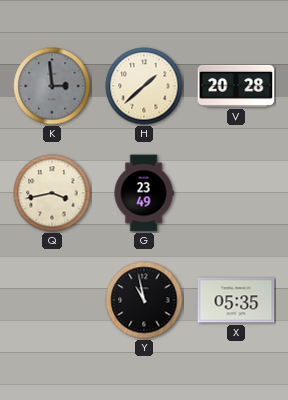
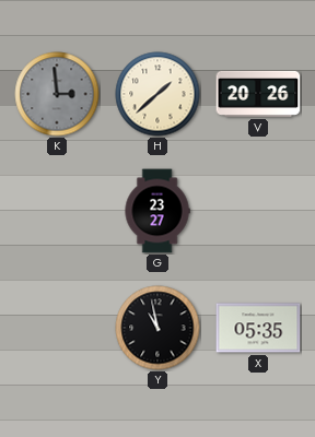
V: 20:28 -> 20:26 (258, 94)
Q: 3:43 -> none (52, 193)
G: 23:49 -> 23:27 (157, 211)
